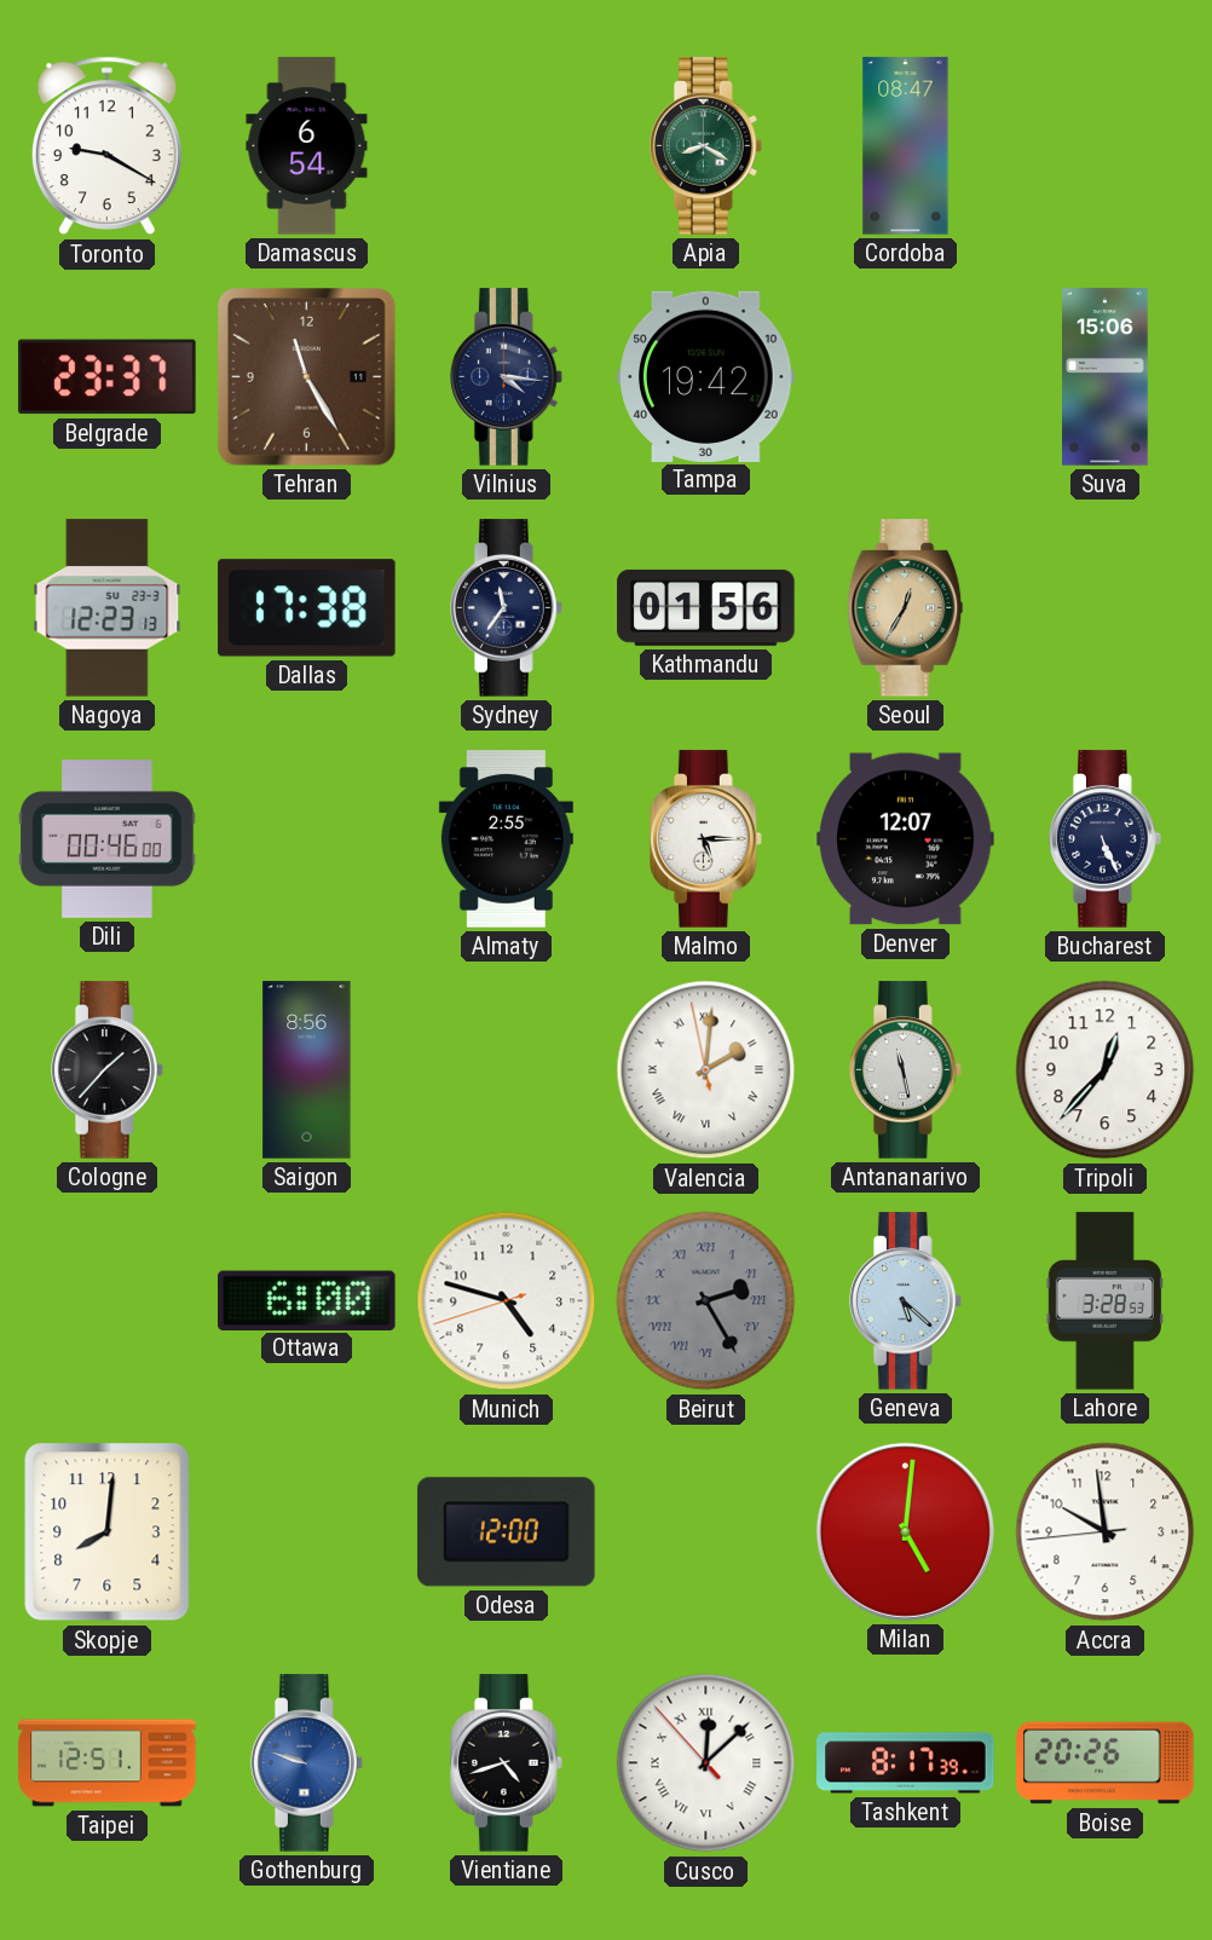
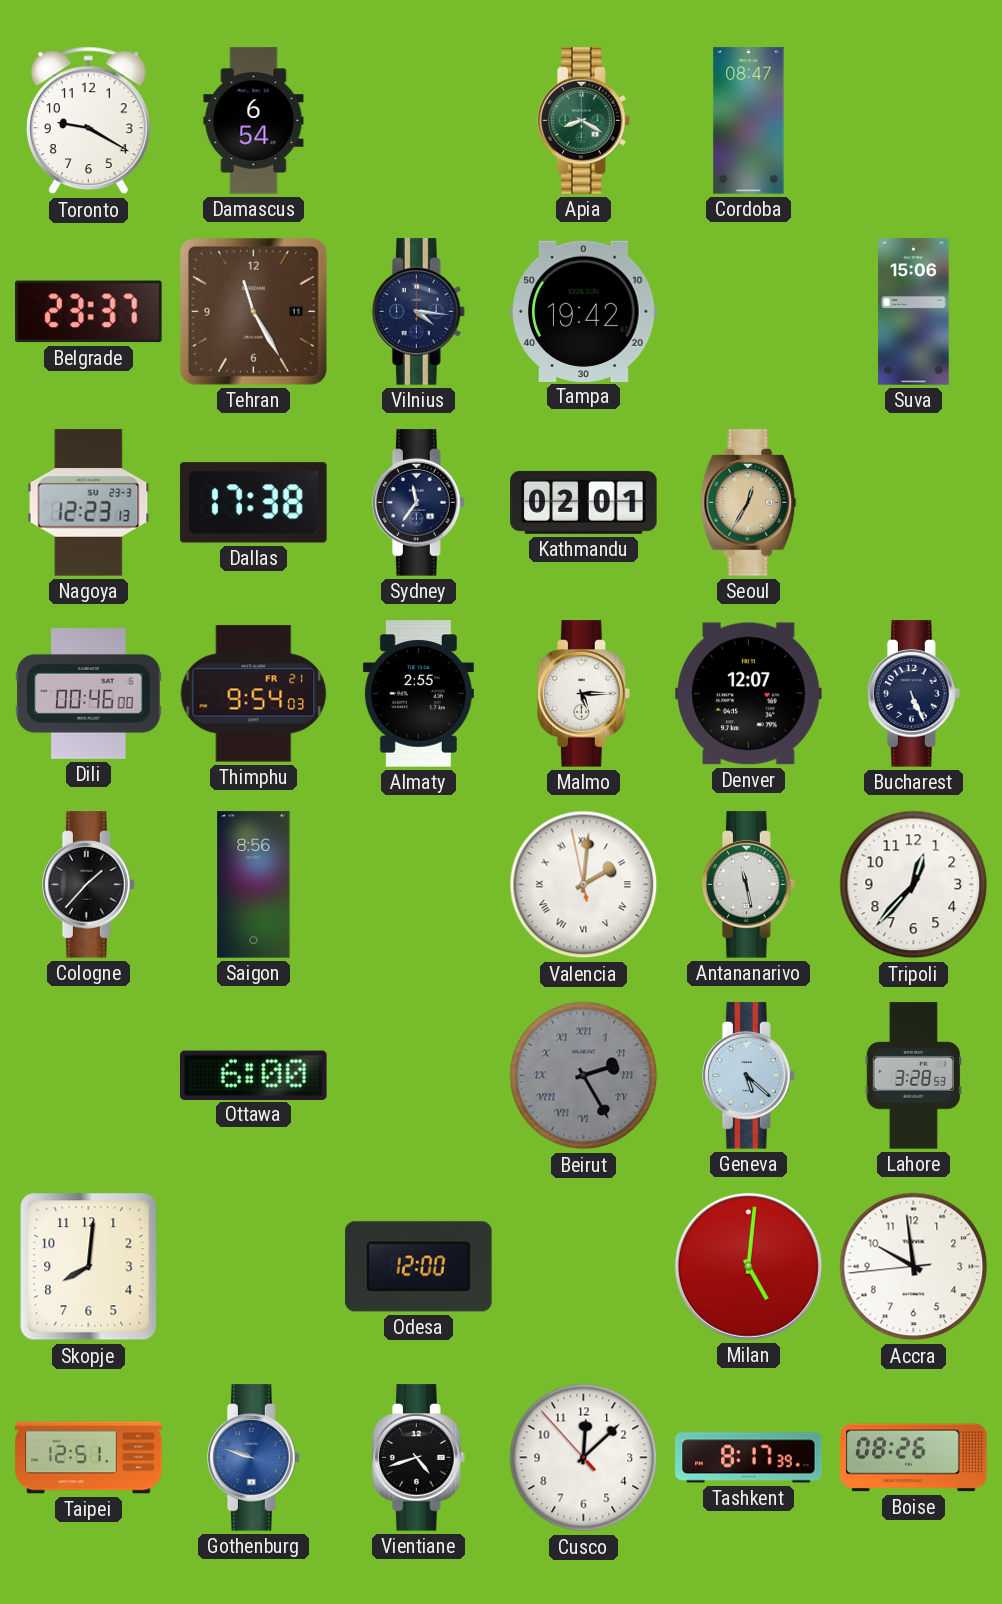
Kathmandu: 01:56 -> 02:01 (584, 502)
Thimphu: none -> 9:54 (254, 694)
Munich: 4:47 -> none (507, 1301)
Cusco numerals: Roman -> Arabic (584, 1458)
Boise: 20:26 -> 08:26 (914, 1458)
